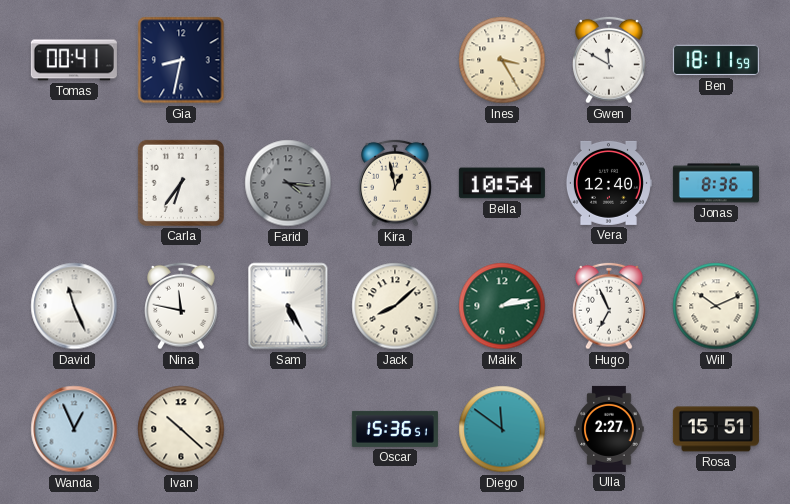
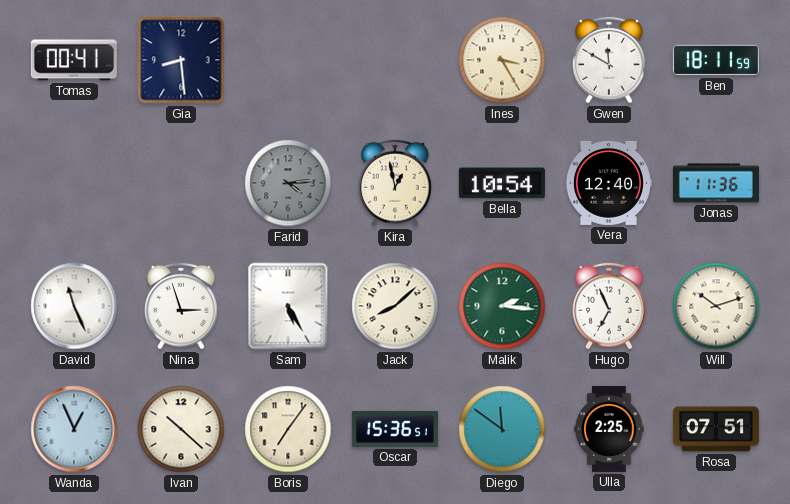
Gia: 8:32 -> 8:29 (181, 60)
Carla: 6:36 -> none (181, 183)
Farid: 4:16 -> 4:14 (288, 183)
Jonas: 8:36 -> 11:36 (716, 183)
Nina: 11:47 -> 2:57 (181, 306)
Malik: 2:13 -> 2:16 (502, 306)
Will: 10:11 -> 10:12 (716, 306)
Boris: none -> 7:06 (288, 429)
Ulla: 2:27 -> 2:25 (609, 429)
Rosa: 15:51 -> 07:51 (716, 429)
